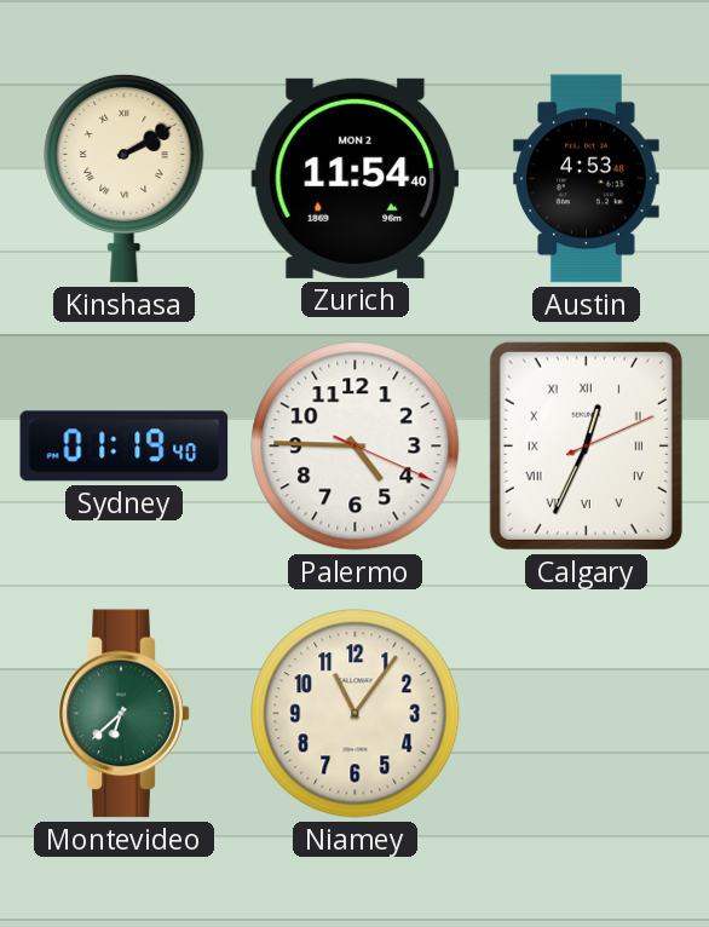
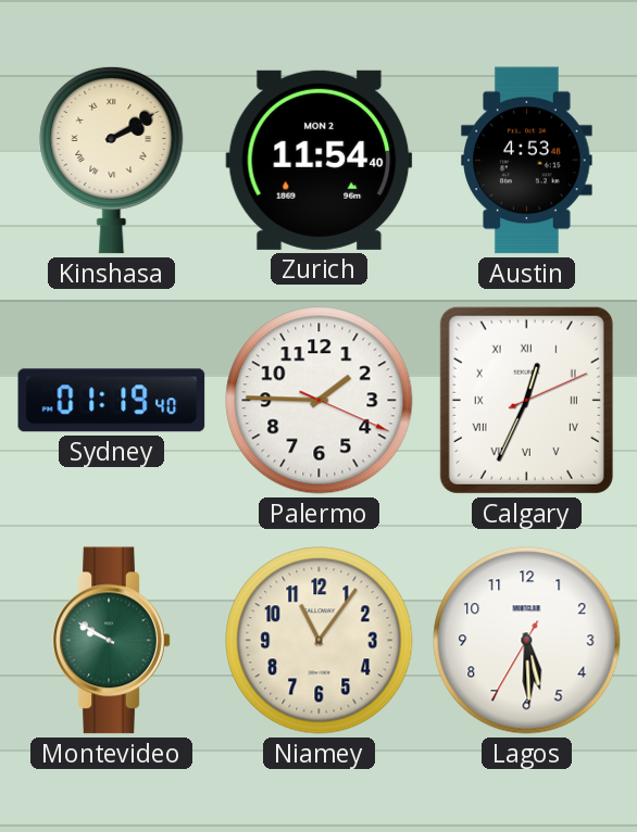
Palermo: 4:45 -> 1:45 (320, 401)
Montevideo: 6:38 -> 9:50 (112, 641)
Lagos: none -> 5:29 (527, 641)
